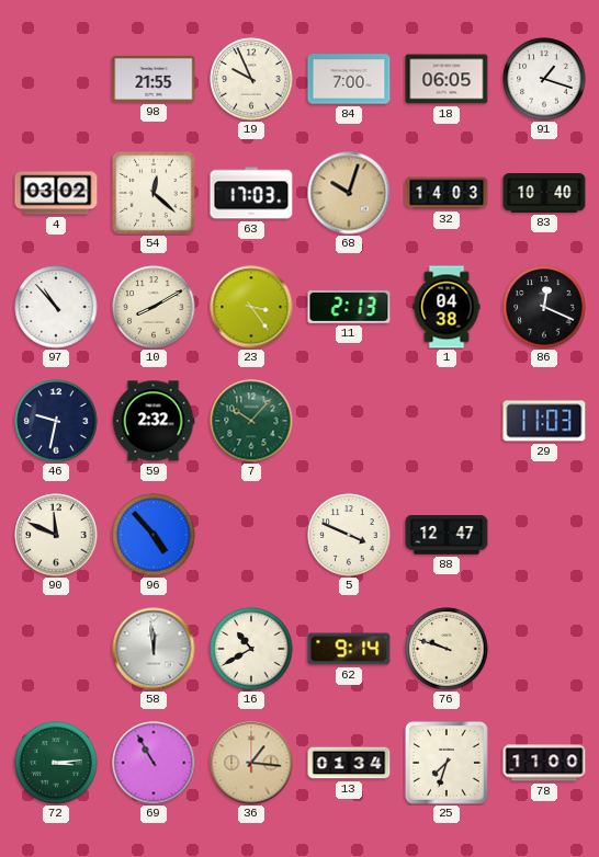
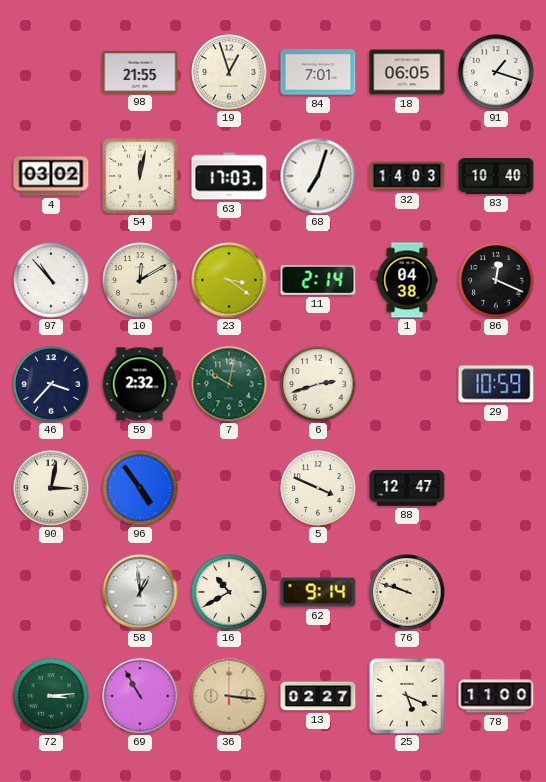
19: 9:56 -> 12:57 (229, 72)
84: 7:00 -> 7:01 (318, 72)
54: 12:22 -> 12:02 (140, 176)
68: 10:03 -> 7:03 (318, 176)
68 dial: champagne -> white (318, 176)
10: 8:10 -> 12:10 (140, 280)
23: 3:24 -> 3:21 (229, 280)
11: 2:13 -> 2:14 (318, 280)
46: 9:32 -> 3:37 (51, 384)
7: 10:07 -> 10:02 (229, 384)
6: none -> 2:42 (318, 384)
29: 11:03 -> 10:59 (496, 384)
90: 11:49 -> 3:02 (51, 488)
96: 4:53 -> 4:54 (140, 488)
58: 11:59 -> 12:59 (140, 592)
36: 1:16 -> 3:16 (229, 696)
13: 01:34 -> 02:27 (318, 696)
25: 7:33 -> 5:19 (407, 696)
